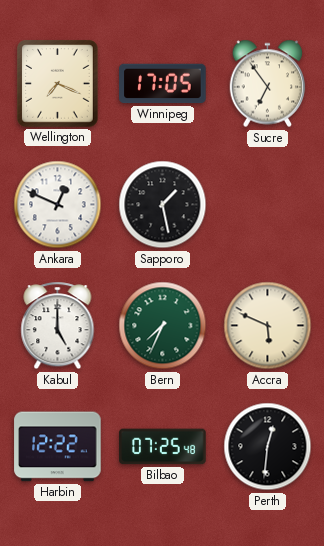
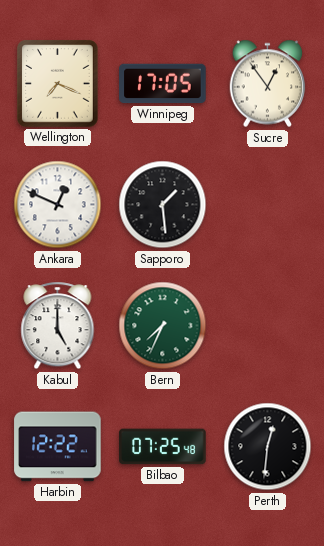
Sucre: 6:54 -> 12:54 (268, 84)
Sapporo: 1:28 -> 1:29 (163, 205)
Accra: 5:49 -> none (268, 326)
